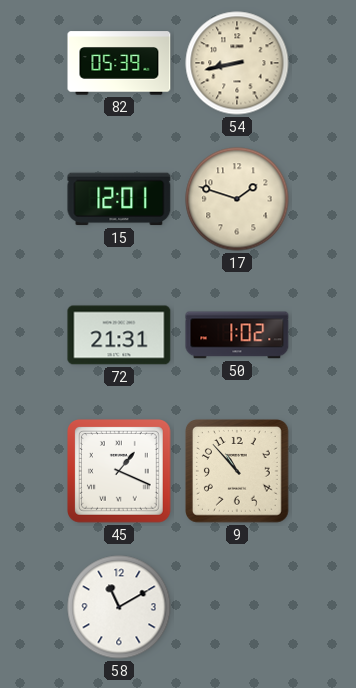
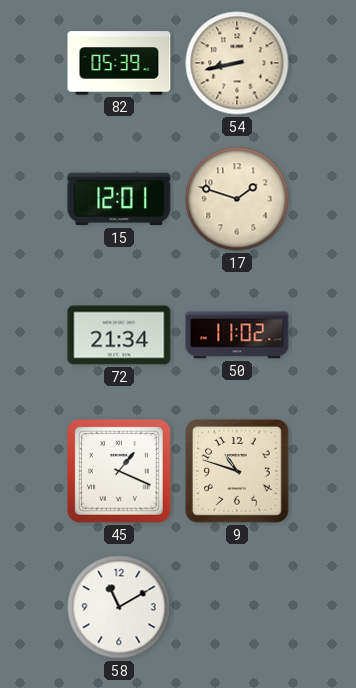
72: 21:31 -> 21:34 (119, 335)
50: 1:02 -> 11:02 (237, 335)
9: 10:53 -> 10:48 (238, 472)
